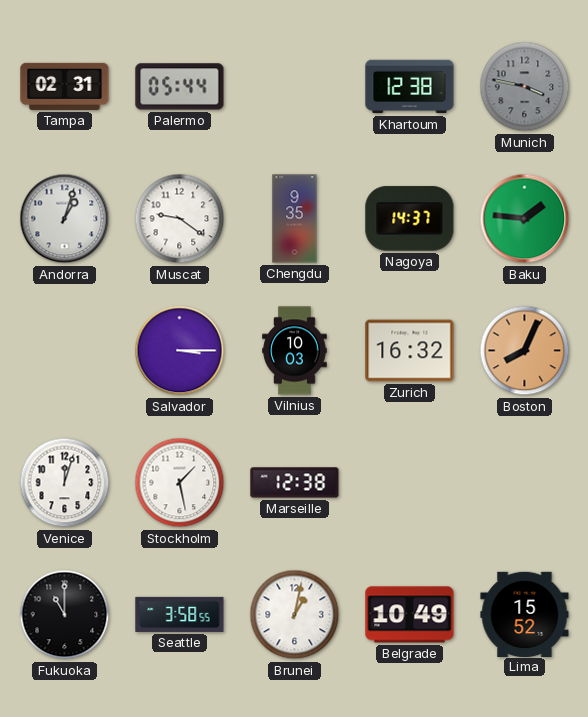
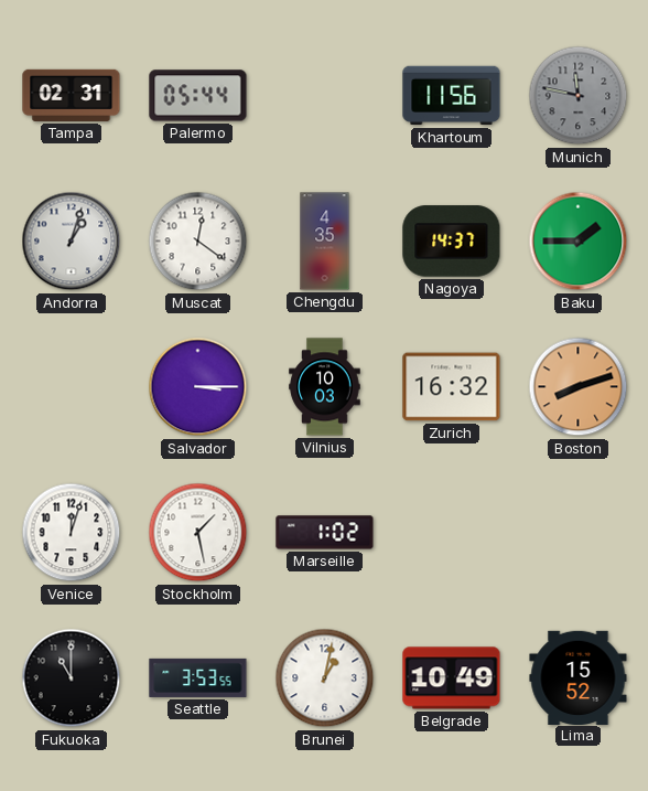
Khartoum: 12:38 -> 11:56 (452, 96)
Munich: 3:47 -> 11:47 (579, 96)
Muscat: 9:21 -> 12:21 (198, 242)
Chengdu: 9:35 -> 4:35 (325, 242)
Baku: 1:46 -> 1:45 (579, 242)
Boston: 8:04 -> 8:12 (579, 387)
Marseille: 12:38 -> 1:02 (325, 533)
Seattle: 3:58 -> 3:53 (198, 677)
